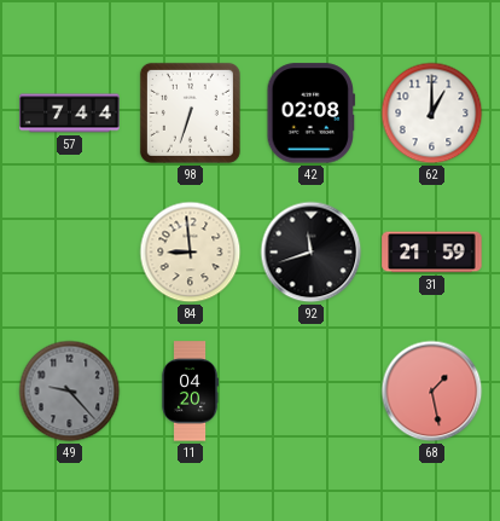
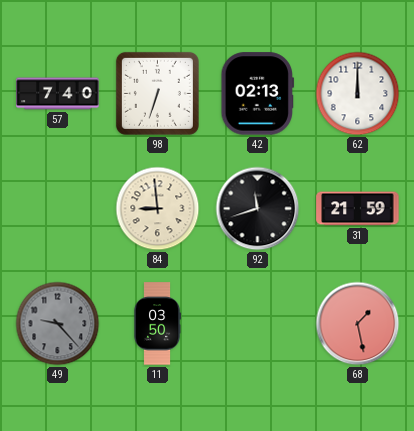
57: 7:44 -> 7:40 (58, 94)
42: 02:08 -> 02:13 (258, 94)
62: 1:00 -> 12:00 (358, 94)
11: 04:20 -> 03:50 (157, 324)
